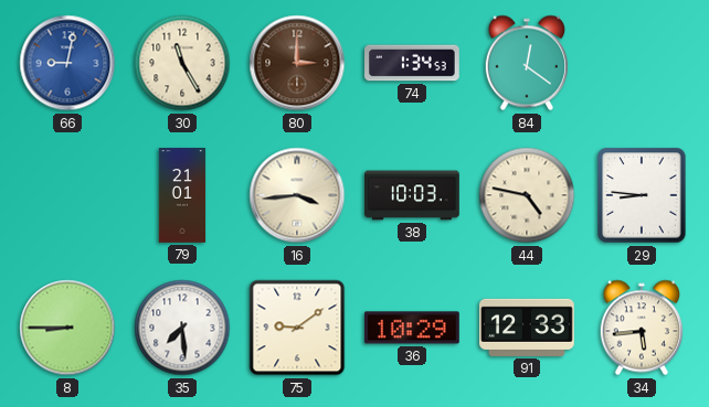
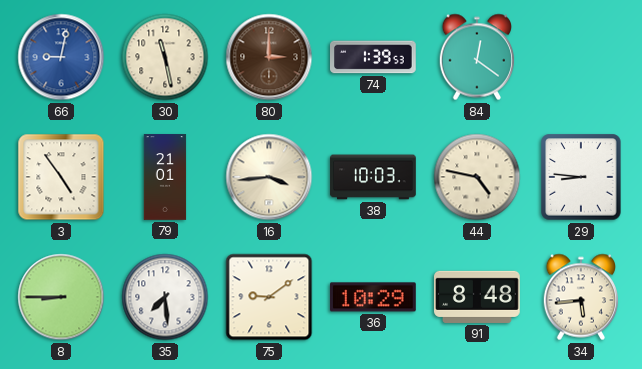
30: 11:25 -> 11:28 (165, 57)
74: 1:34 -> 1:39 (374, 57)
3: none -> 4:54 (61, 177)
91: 12:33 -> 8:48 (478, 297)
